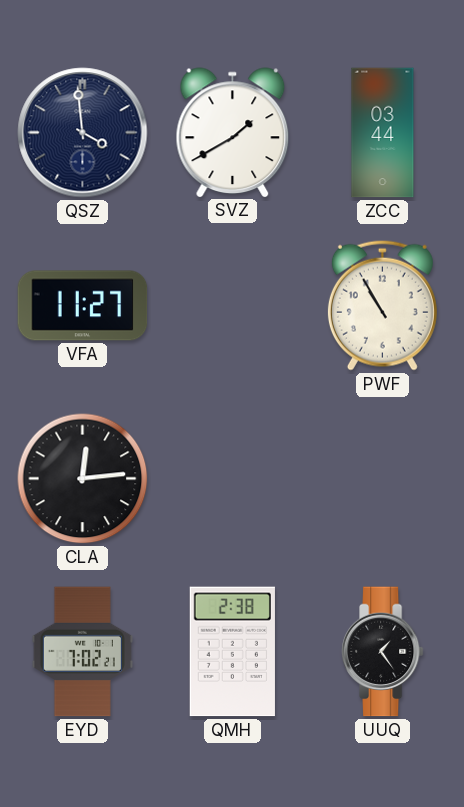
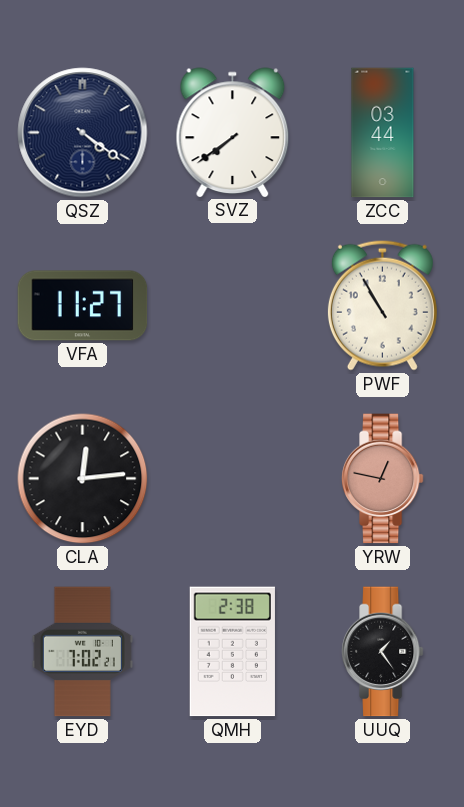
QSZ: 3:59 -> 4:21 (83, 133)
SVZ: 1:40 -> 7:39 (233, 132)
YRW: none -> 12:47 (382, 479)
